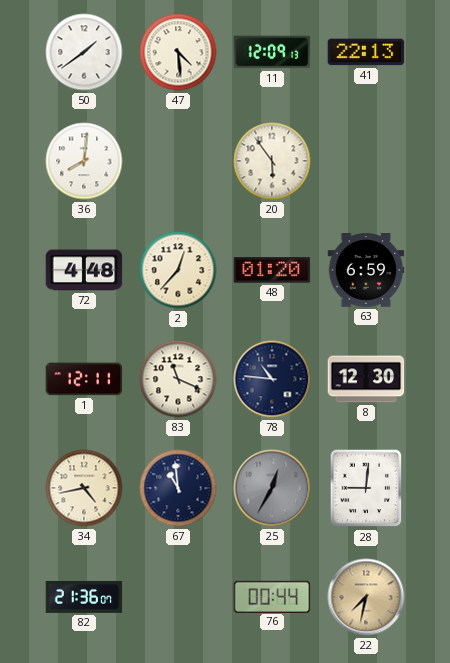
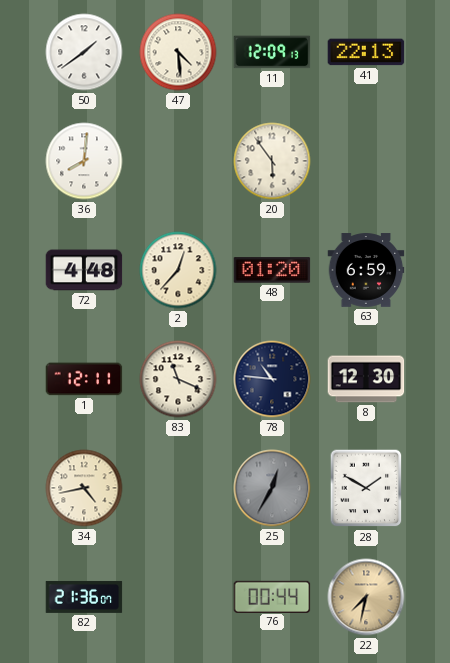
67: 10:59 -> none (178, 488)
28: 9:01 -> 1:50 (366, 488)
